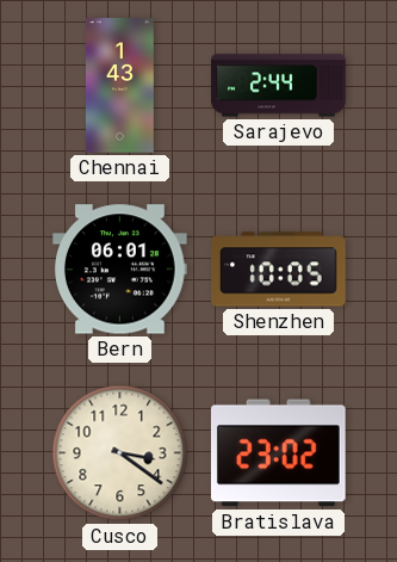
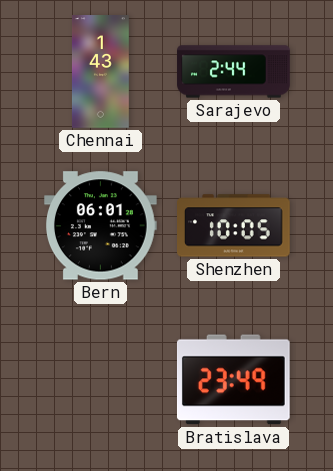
Cusco: 3:21 -> none (120, 453)
Bratislava: 23:02 -> 23:49 (233, 380)
